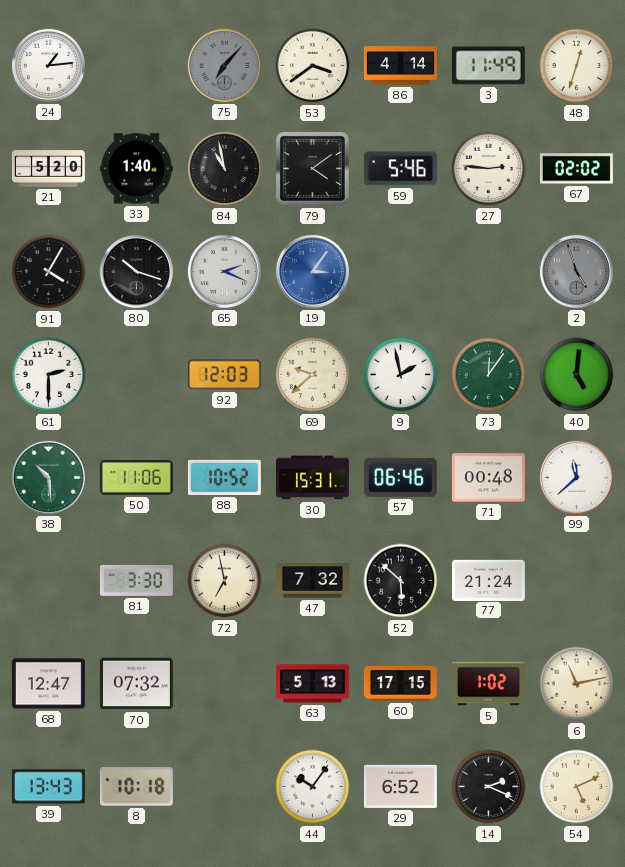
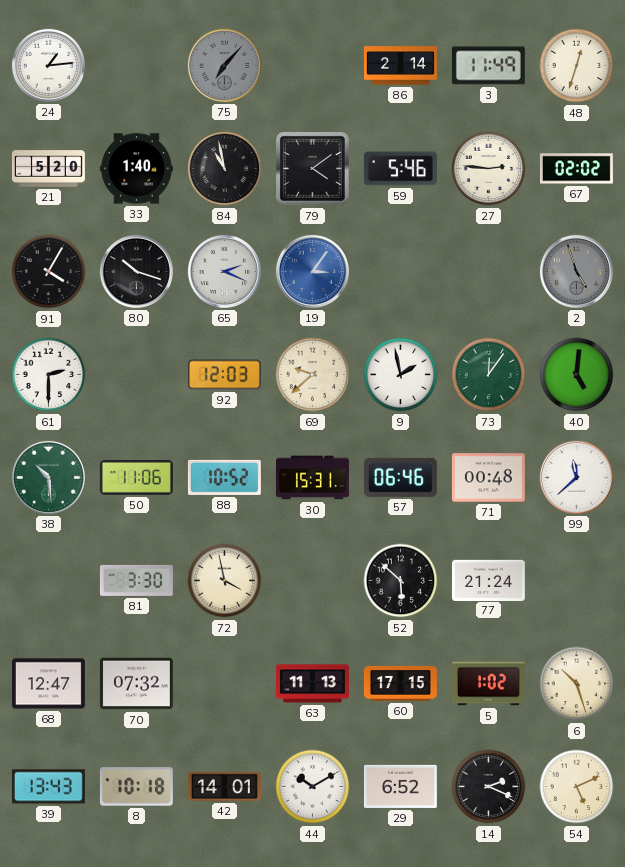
53: 3:39 -> none (313, 66)
86: 4:14 -> 2:14 (400, 66)
72: 6:58 -> 3:58 (225, 581)
47: 7:32 -> none (312, 581)
63: 5:13 -> 11:13 (312, 684)
6: 11:13 -> 10:27 (577, 684)
42: none -> 14:01 (224, 786)
44: 10:06 -> 10:10 (313, 787)
